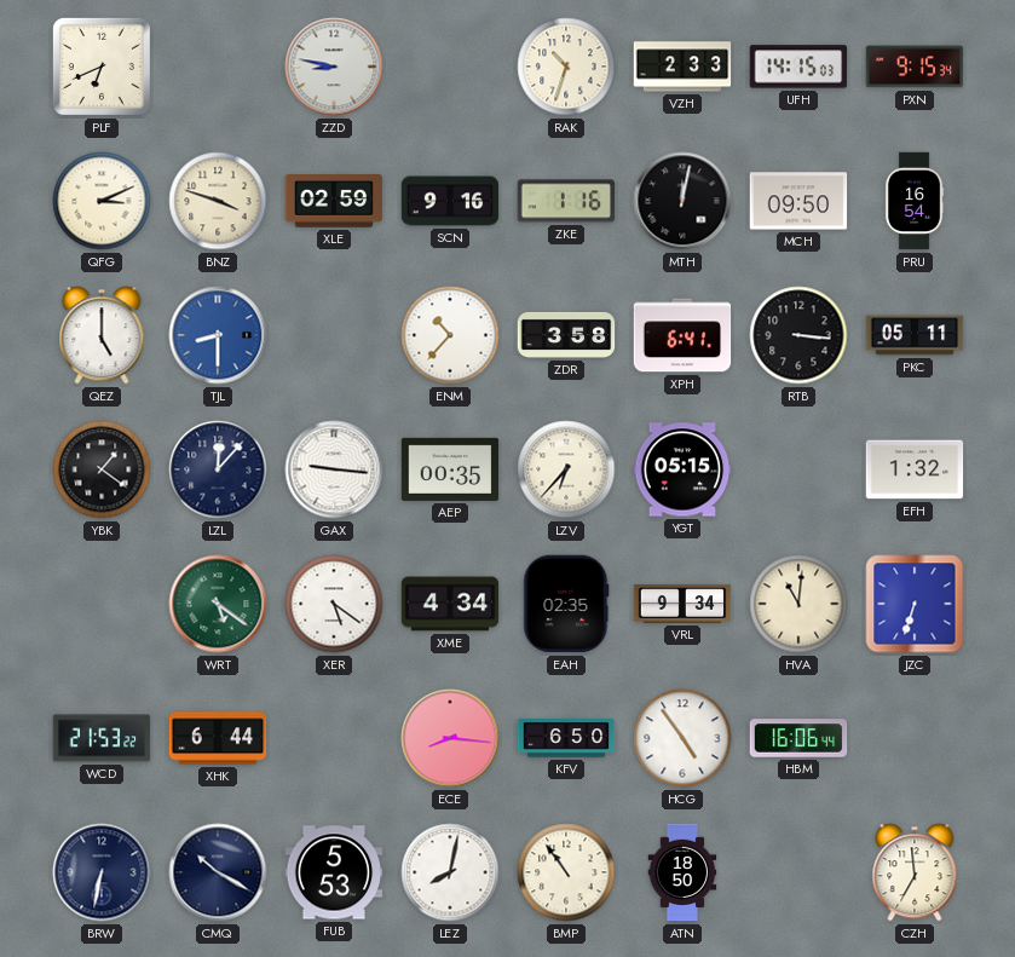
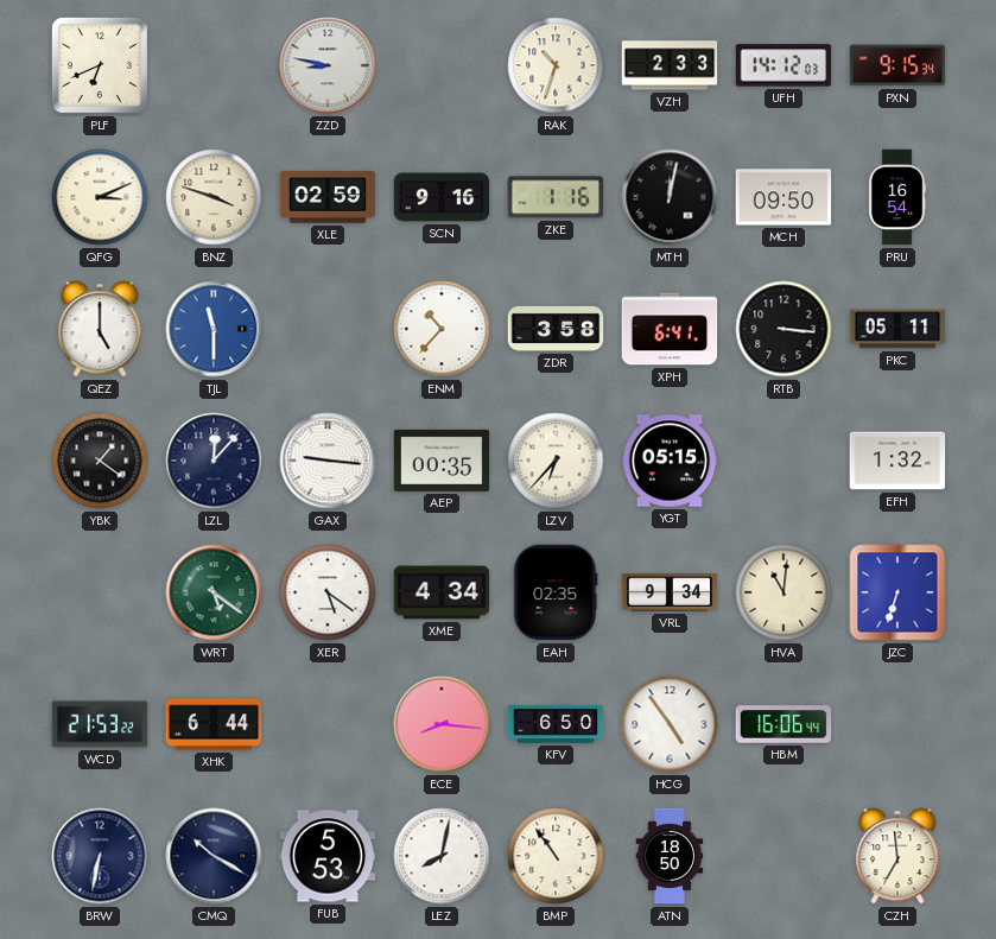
UFH: 14:15 -> 14:12 (784, 65)
TJL: 8:30 -> 11:30 (214, 329)
